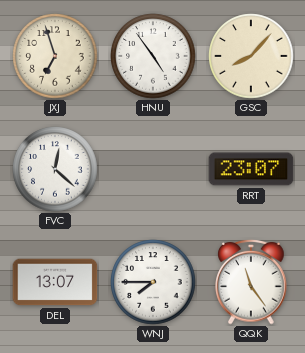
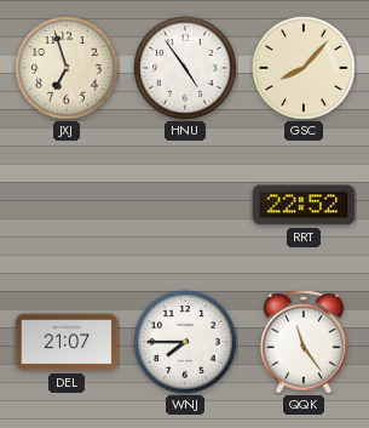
FVC: 12:22 -> none (55, 169)
RRT: 23:07 -> 22:52 (304, 205)
DEL: 13:07 -> 21:07 (67, 342)
